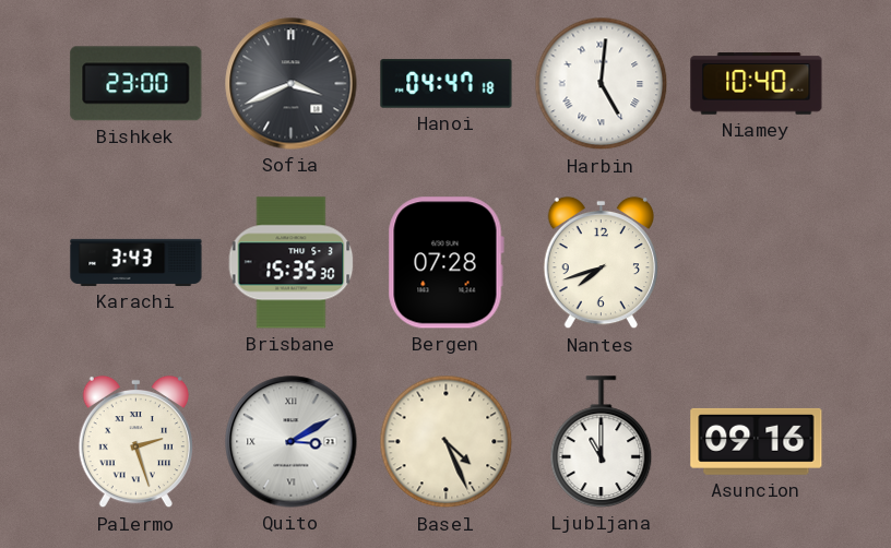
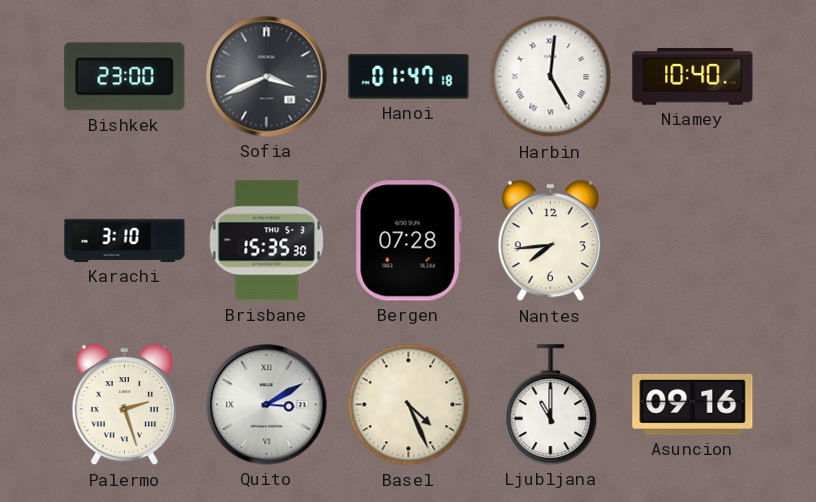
Hanoi: 04:47 -> 01:47 (409, 77)
Karachi: 3:43 -> 3:10 (125, 240)
Nantes: 7:42 -> 7:44 (550, 241)
